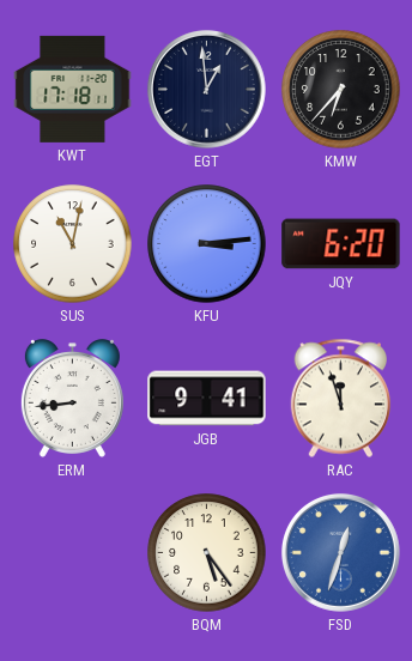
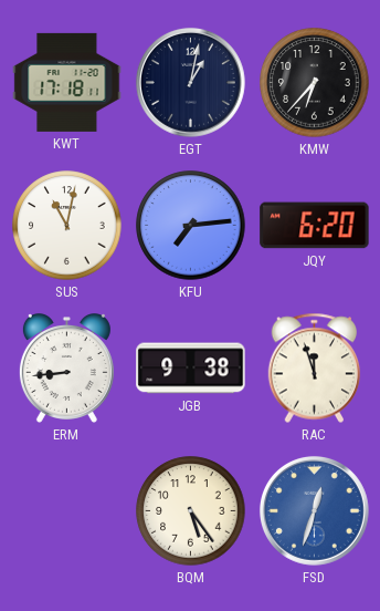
EGT: 12:59 -> 1:02 (190, 82)
KFU: 3:14 -> 7:14 (191, 226)
JGB: 9:41 -> 9:38 (191, 369)
